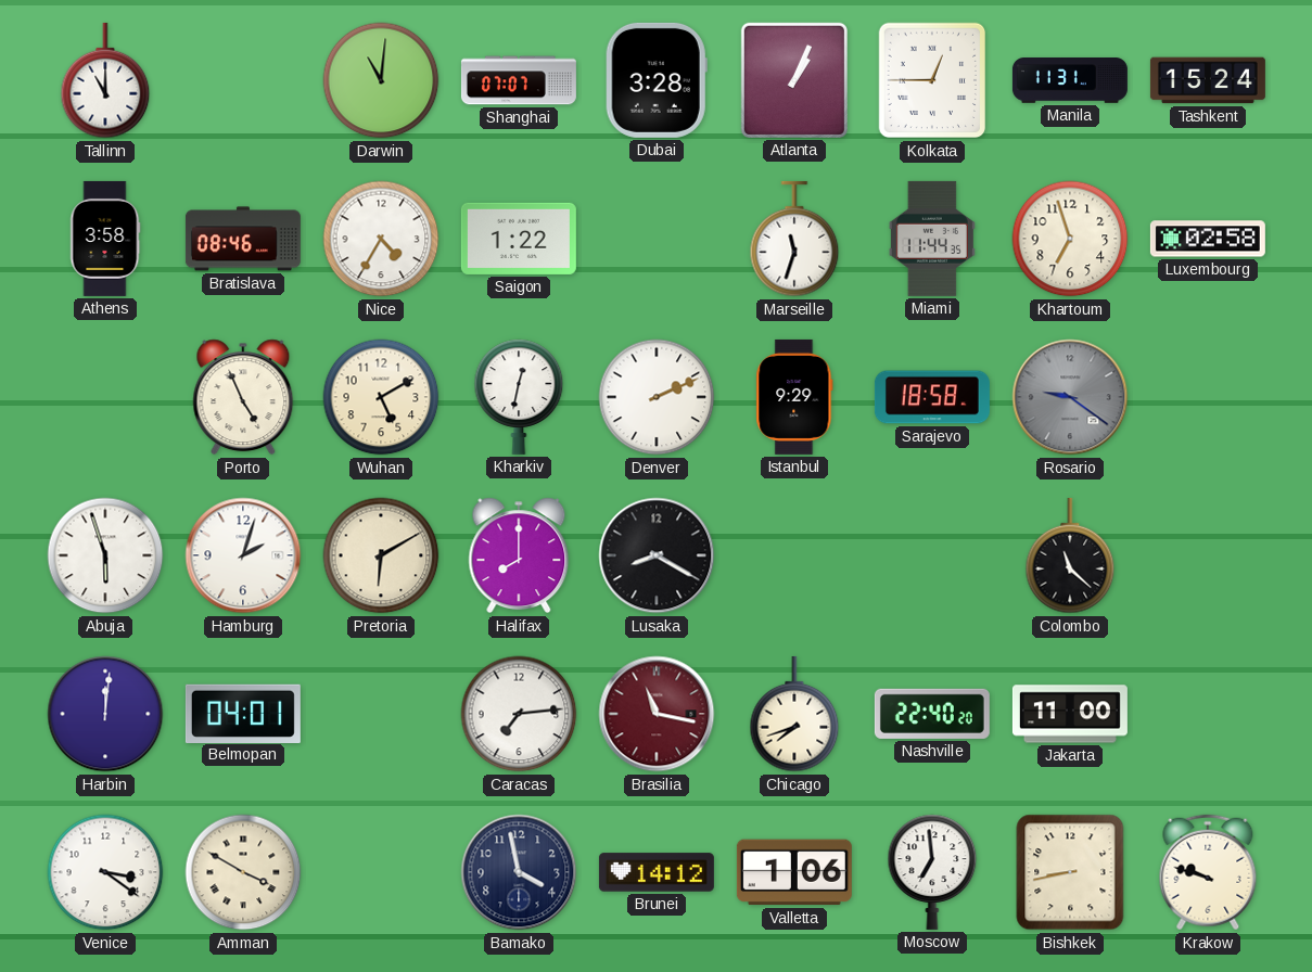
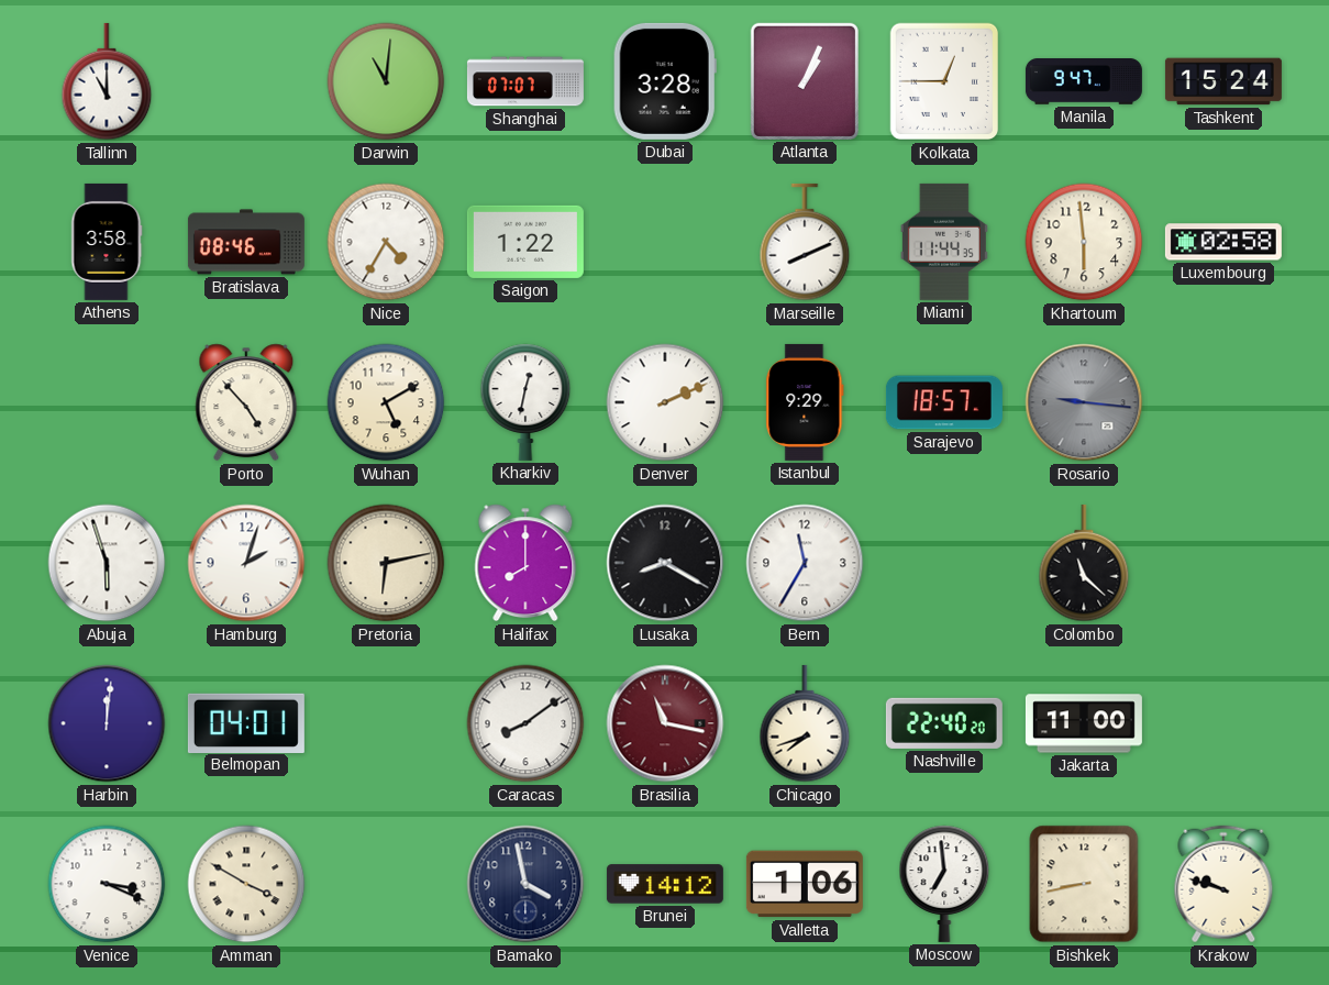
Manila: 11:31 -> 9:47 (1084, 82)
Marseille: 11:33 -> 8:11 (805, 242)
Khartoum: 6:57 -> 5:59 (1084, 242)
Porto: 4:56 -> 4:53 (246, 402)
Sarajevo: 18:58 -> 18:57 (944, 402)
Rosario: 9:21 -> 9:16 (1084, 402)
Pretoria: 6:10 -> 6:13 (386, 563)
Bern: none -> 11:35 (805, 563)
Caracas: 7:14 -> 8:09 (525, 723)
Venice: 3:21 -> 3:19 (107, 884)
